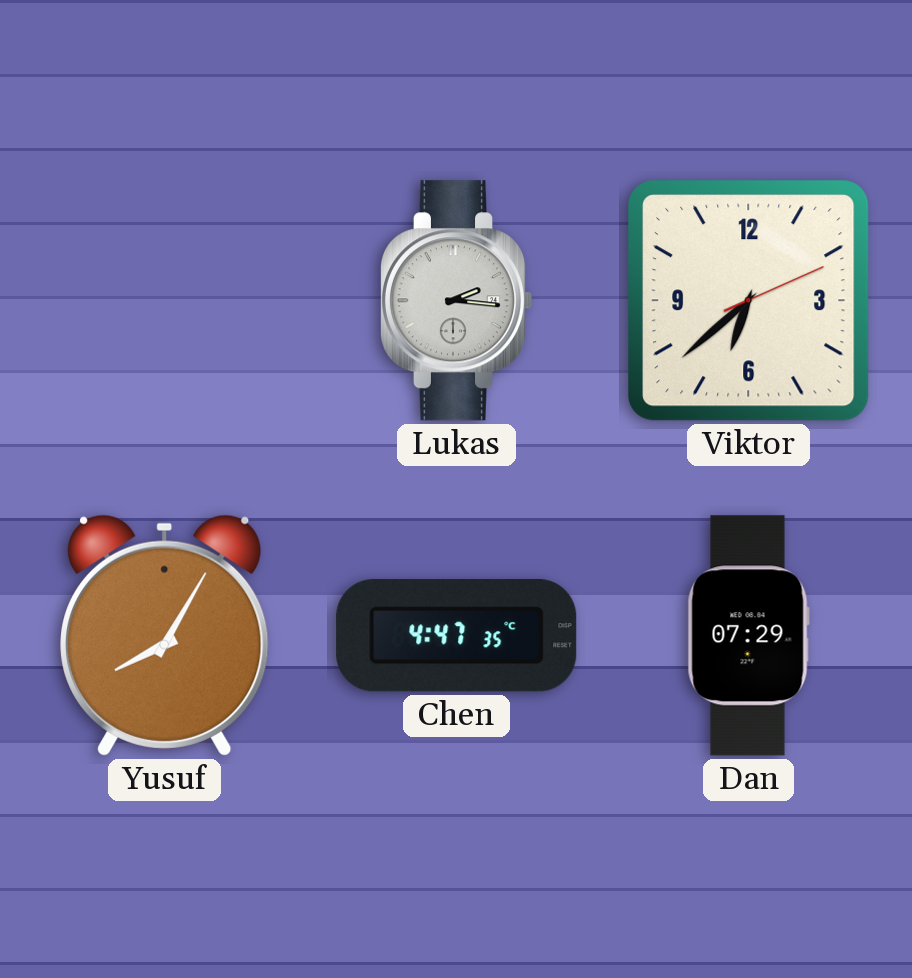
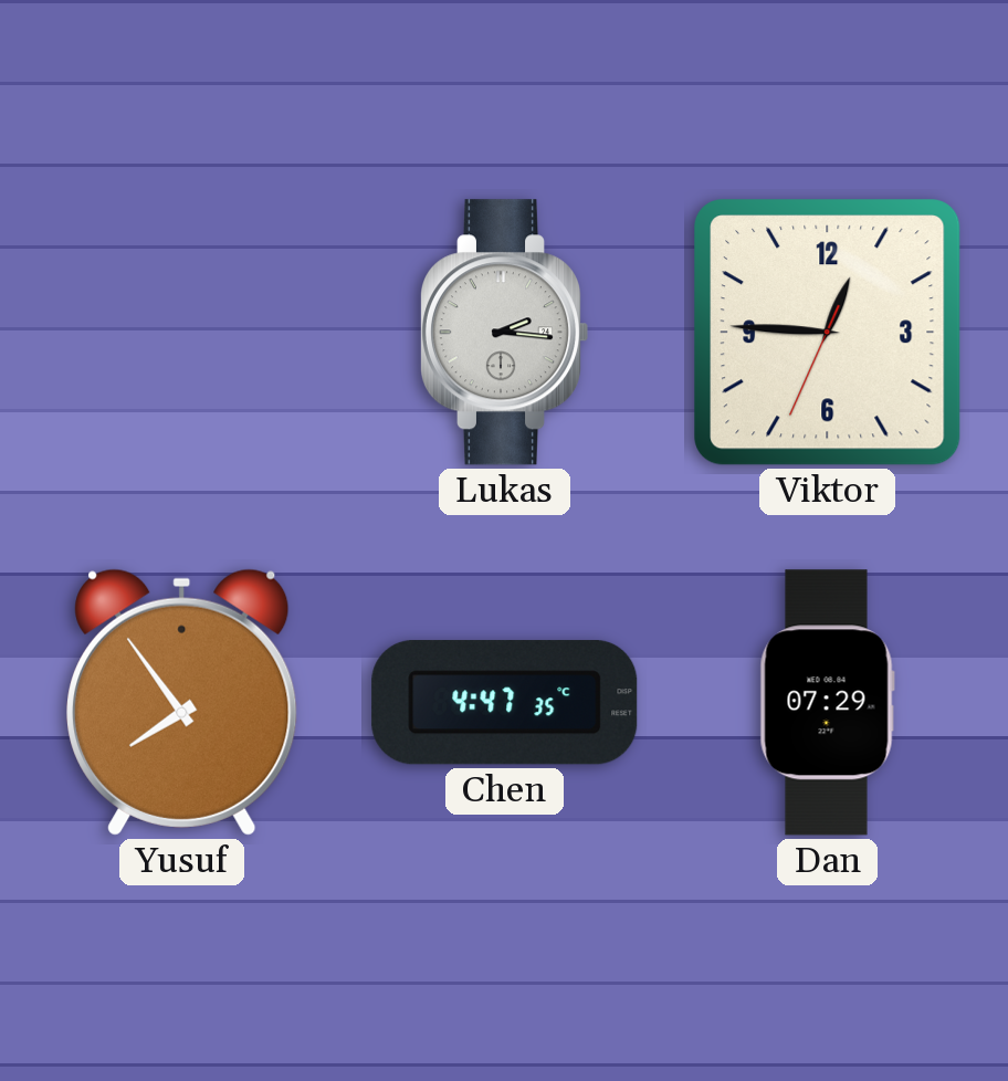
Viktor: 6:38 -> 12:45 (828, 333)
Yusuf: 8:05 -> 7:54 (182, 702)
